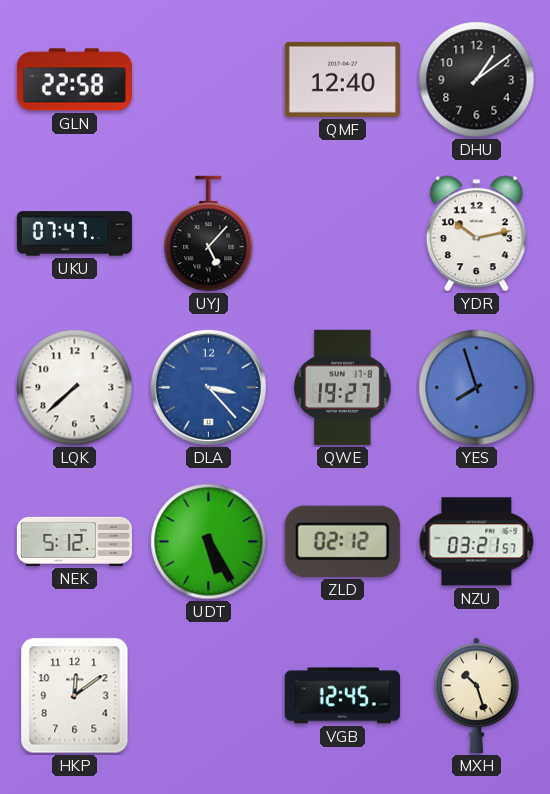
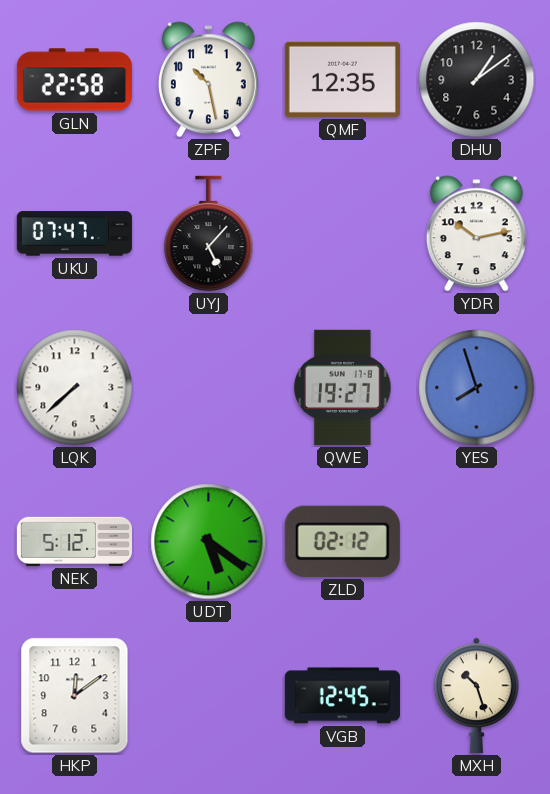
ZPF: none -> 10:28 (208, 80)
QMF: 12:40 -> 12:35 (342, 79)
DLA: 3:23 -> none (208, 387)
UDT: 5:25 -> 5:21 (209, 542)
NZU: 03:21 -> none (477, 542)
